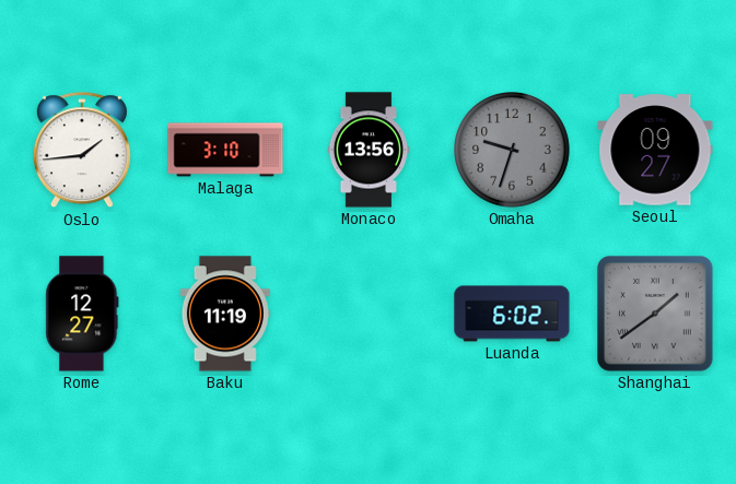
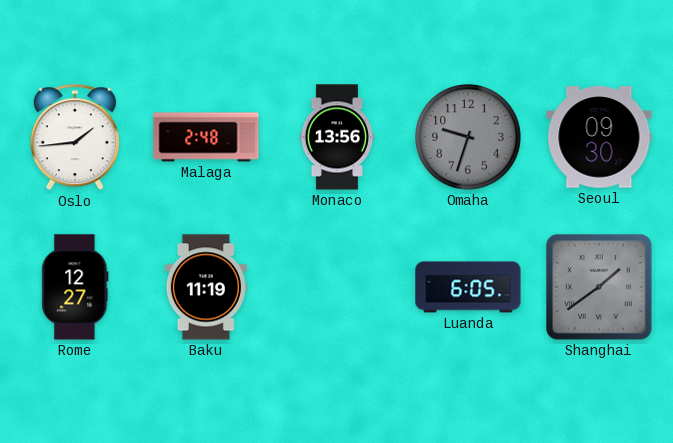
Malaga: 3:10 -> 2:48 (206, 137)
Seoul: 09:27 -> 09:30 (599, 137)
Luanda: 6:02 -> 6:05 (468, 287)
